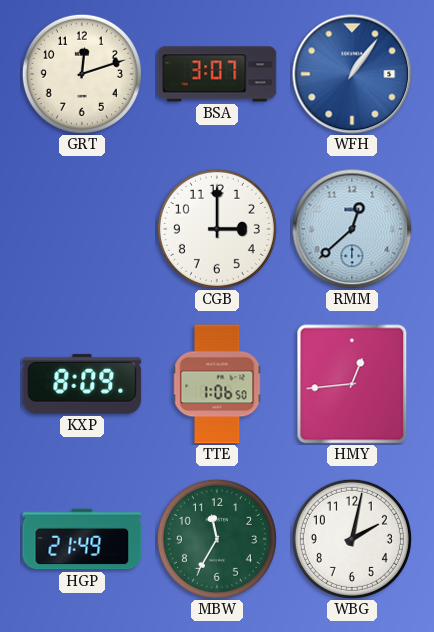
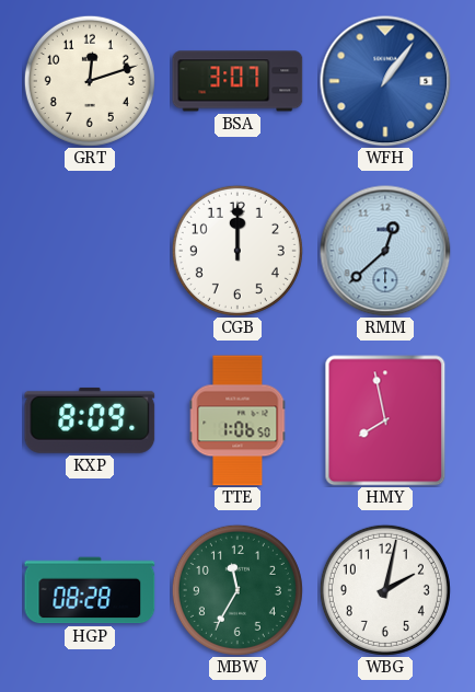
CGB: 3:00 -> 12:00 (237, 251)
HMY: 12:44 -> 7:58 (385, 420)
HGP: 21:49 -> 08:28 (90, 590)
